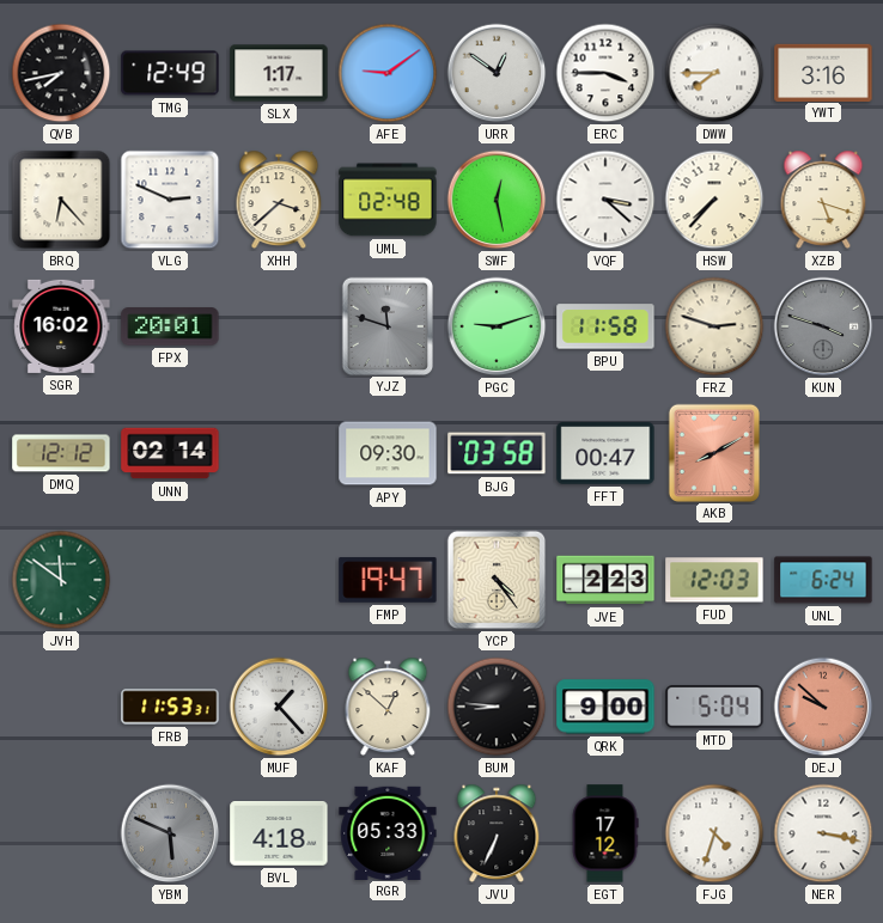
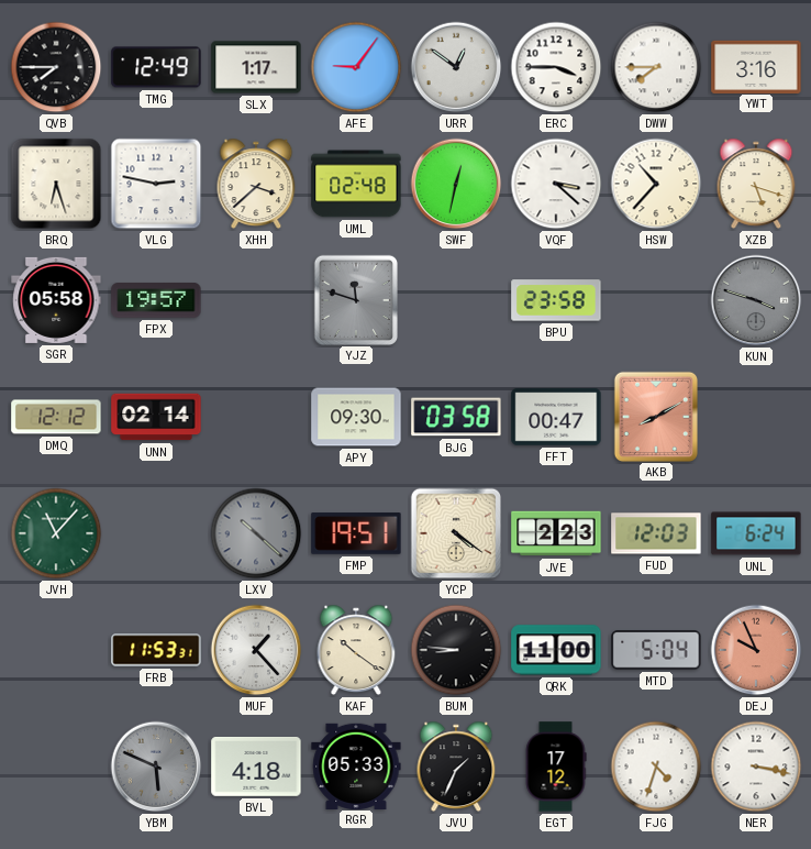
QVB: 7:43 -> 7:45 (56, 67)
AFE: 9:09 -> 9:06 (356, 67)
BRQ: 6:23 -> 6:27 (56, 184)
VLG: 2:49 -> 2:47 (156, 184)
SWF: 12:28 -> 12:32 (456, 184)
HSW: 7:37 -> 10:37 (656, 184)
SGR: 16:02 -> 05:58 (56, 300)
FPX: 20:01 -> 19:57 (156, 300)
PGC: 9:12 -> none (497, 326)
BPU: 11:58 -> 23:58 (556, 300)
FRZ: 2:48 -> none (714, 326)
JVH: 11:51 -> 11:07 (56, 533)
LXV: none -> 10:22 (256, 533)
FMP: 19:47 -> 19:51 (356, 533)
YCP: 4:24 -> 4:21 (456, 533)
KAF: 12:52 -> 10:21 (356, 650)
QRK: 9:00 -> 11:00 (556, 650)
DEJ: 9:52 -> 9:56 (756, 650)
JVU: 6:34 -> 1:34 (456, 767)
